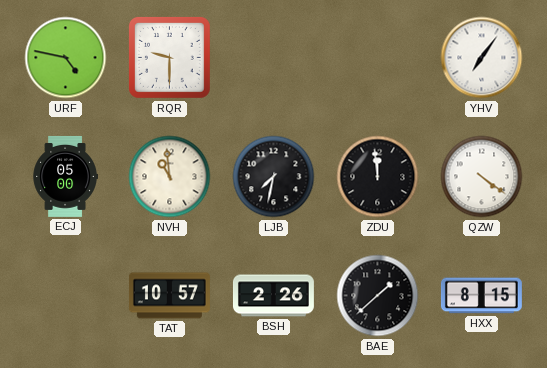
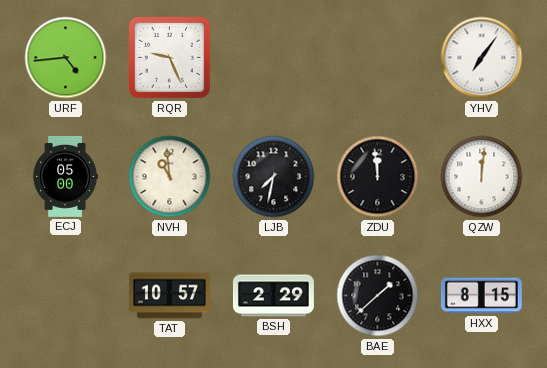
URF: 4:47 -> 4:44 (66, 58)
RQR: 9:30 -> 9:26 (170, 58)
QZW: 4:21 -> 12:01 (482, 177)
BSH: 2:26 -> 2:29 (273, 296)
